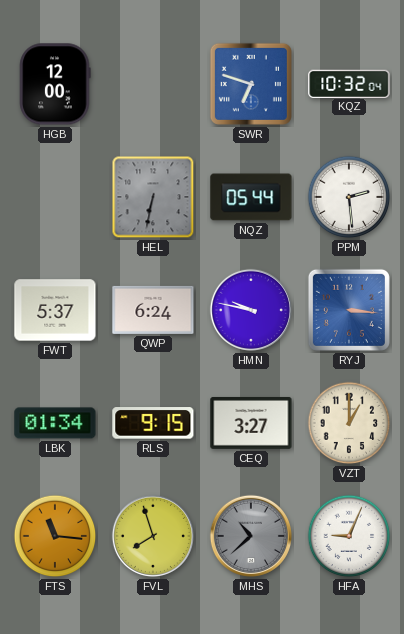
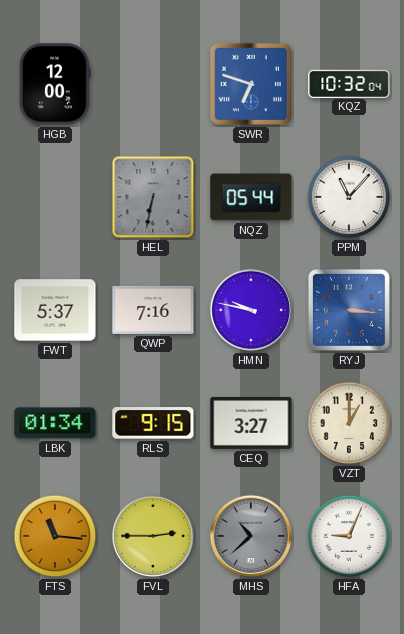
PPM: 2:29 -> 11:07 (349, 197)
QWP: 6:24 -> 7:16 (153, 310)
FVL: 7:57 -> 2:45 (153, 536)
